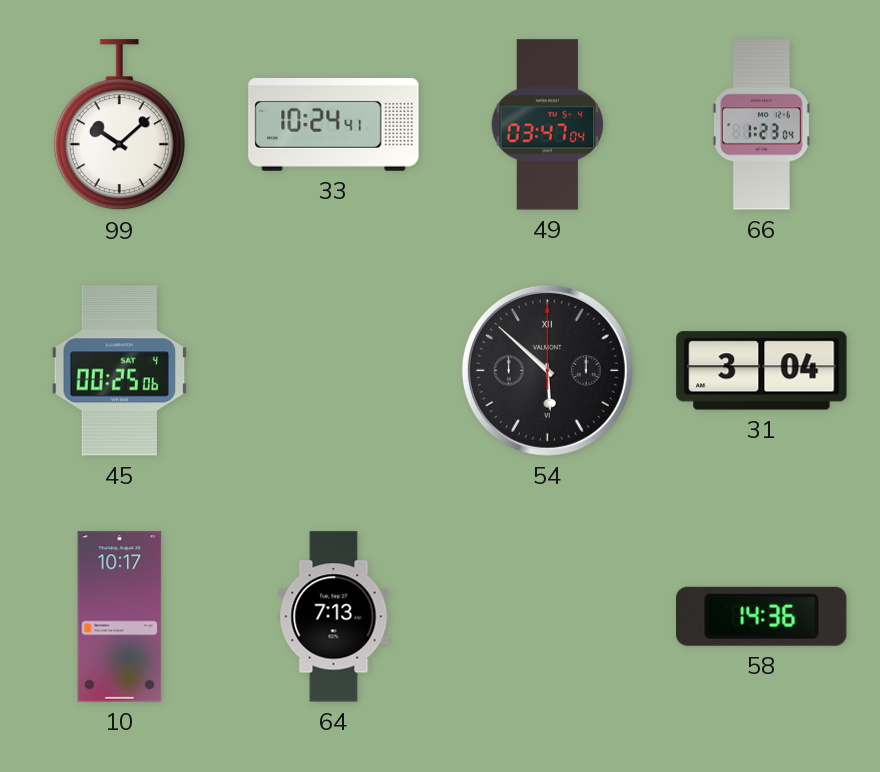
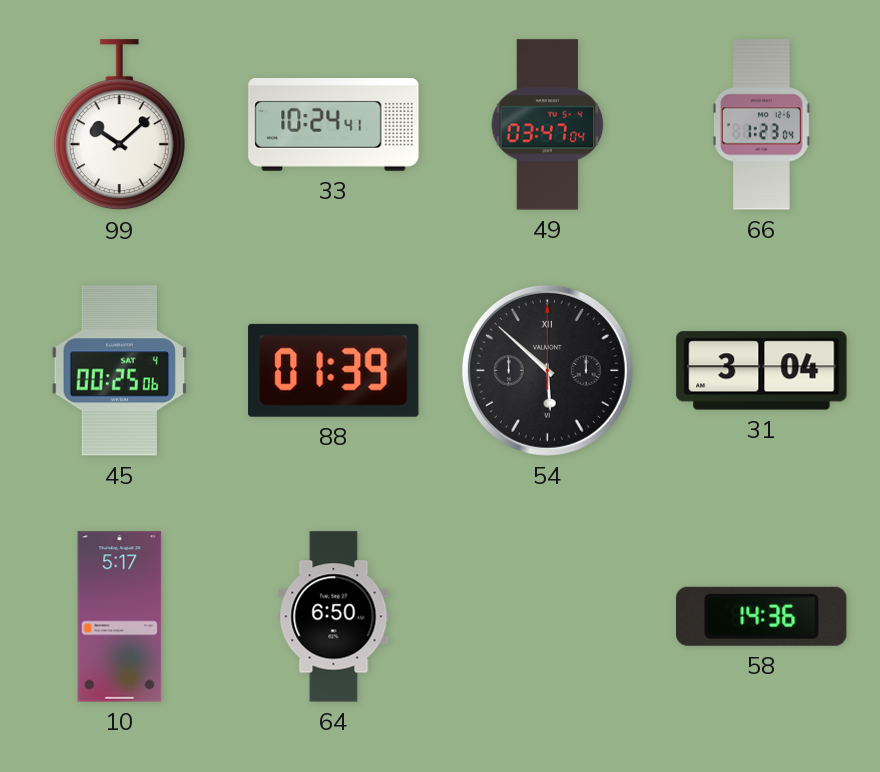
88: none -> 01:39 (334, 370)
10: 10:17 -> 5:17 (120, 617)
64: 7:13 -> 6:50 (334, 617)
